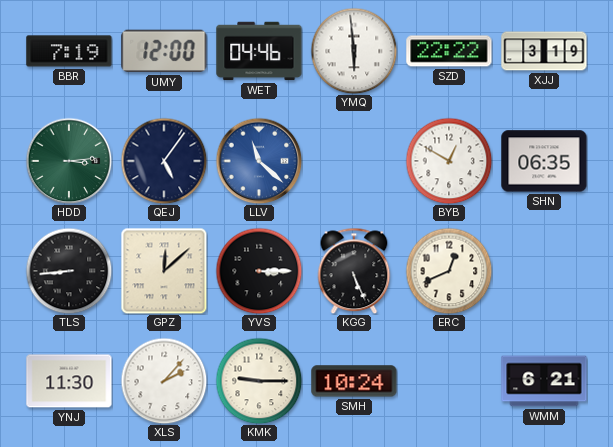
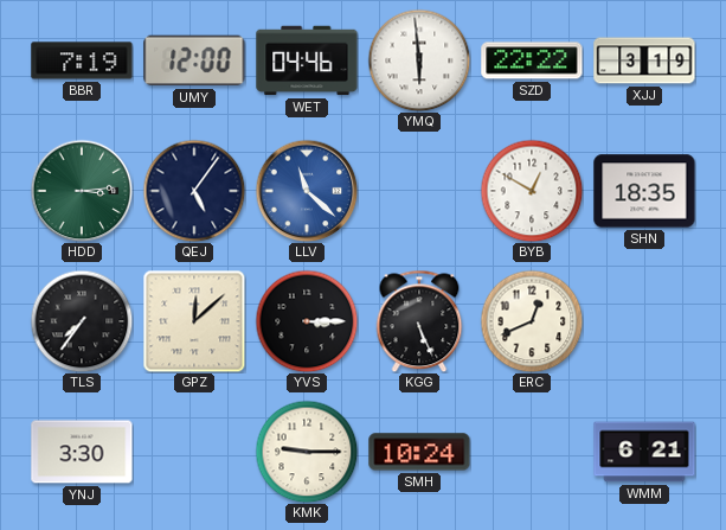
SHN: 06:35 -> 18:35 (644, 191)
TLS: 8:44 -> 7:36 (82, 321)
YNJ: 11:30 -> 3:30 (82, 452)
XLS: 2:07 -> none (164, 381)
